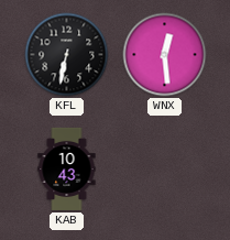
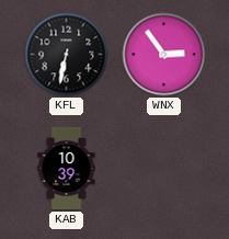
WNX: 12:29 -> 2:54 (164, 55)
KAB: 10:43 -> 10:39 (67, 168)
